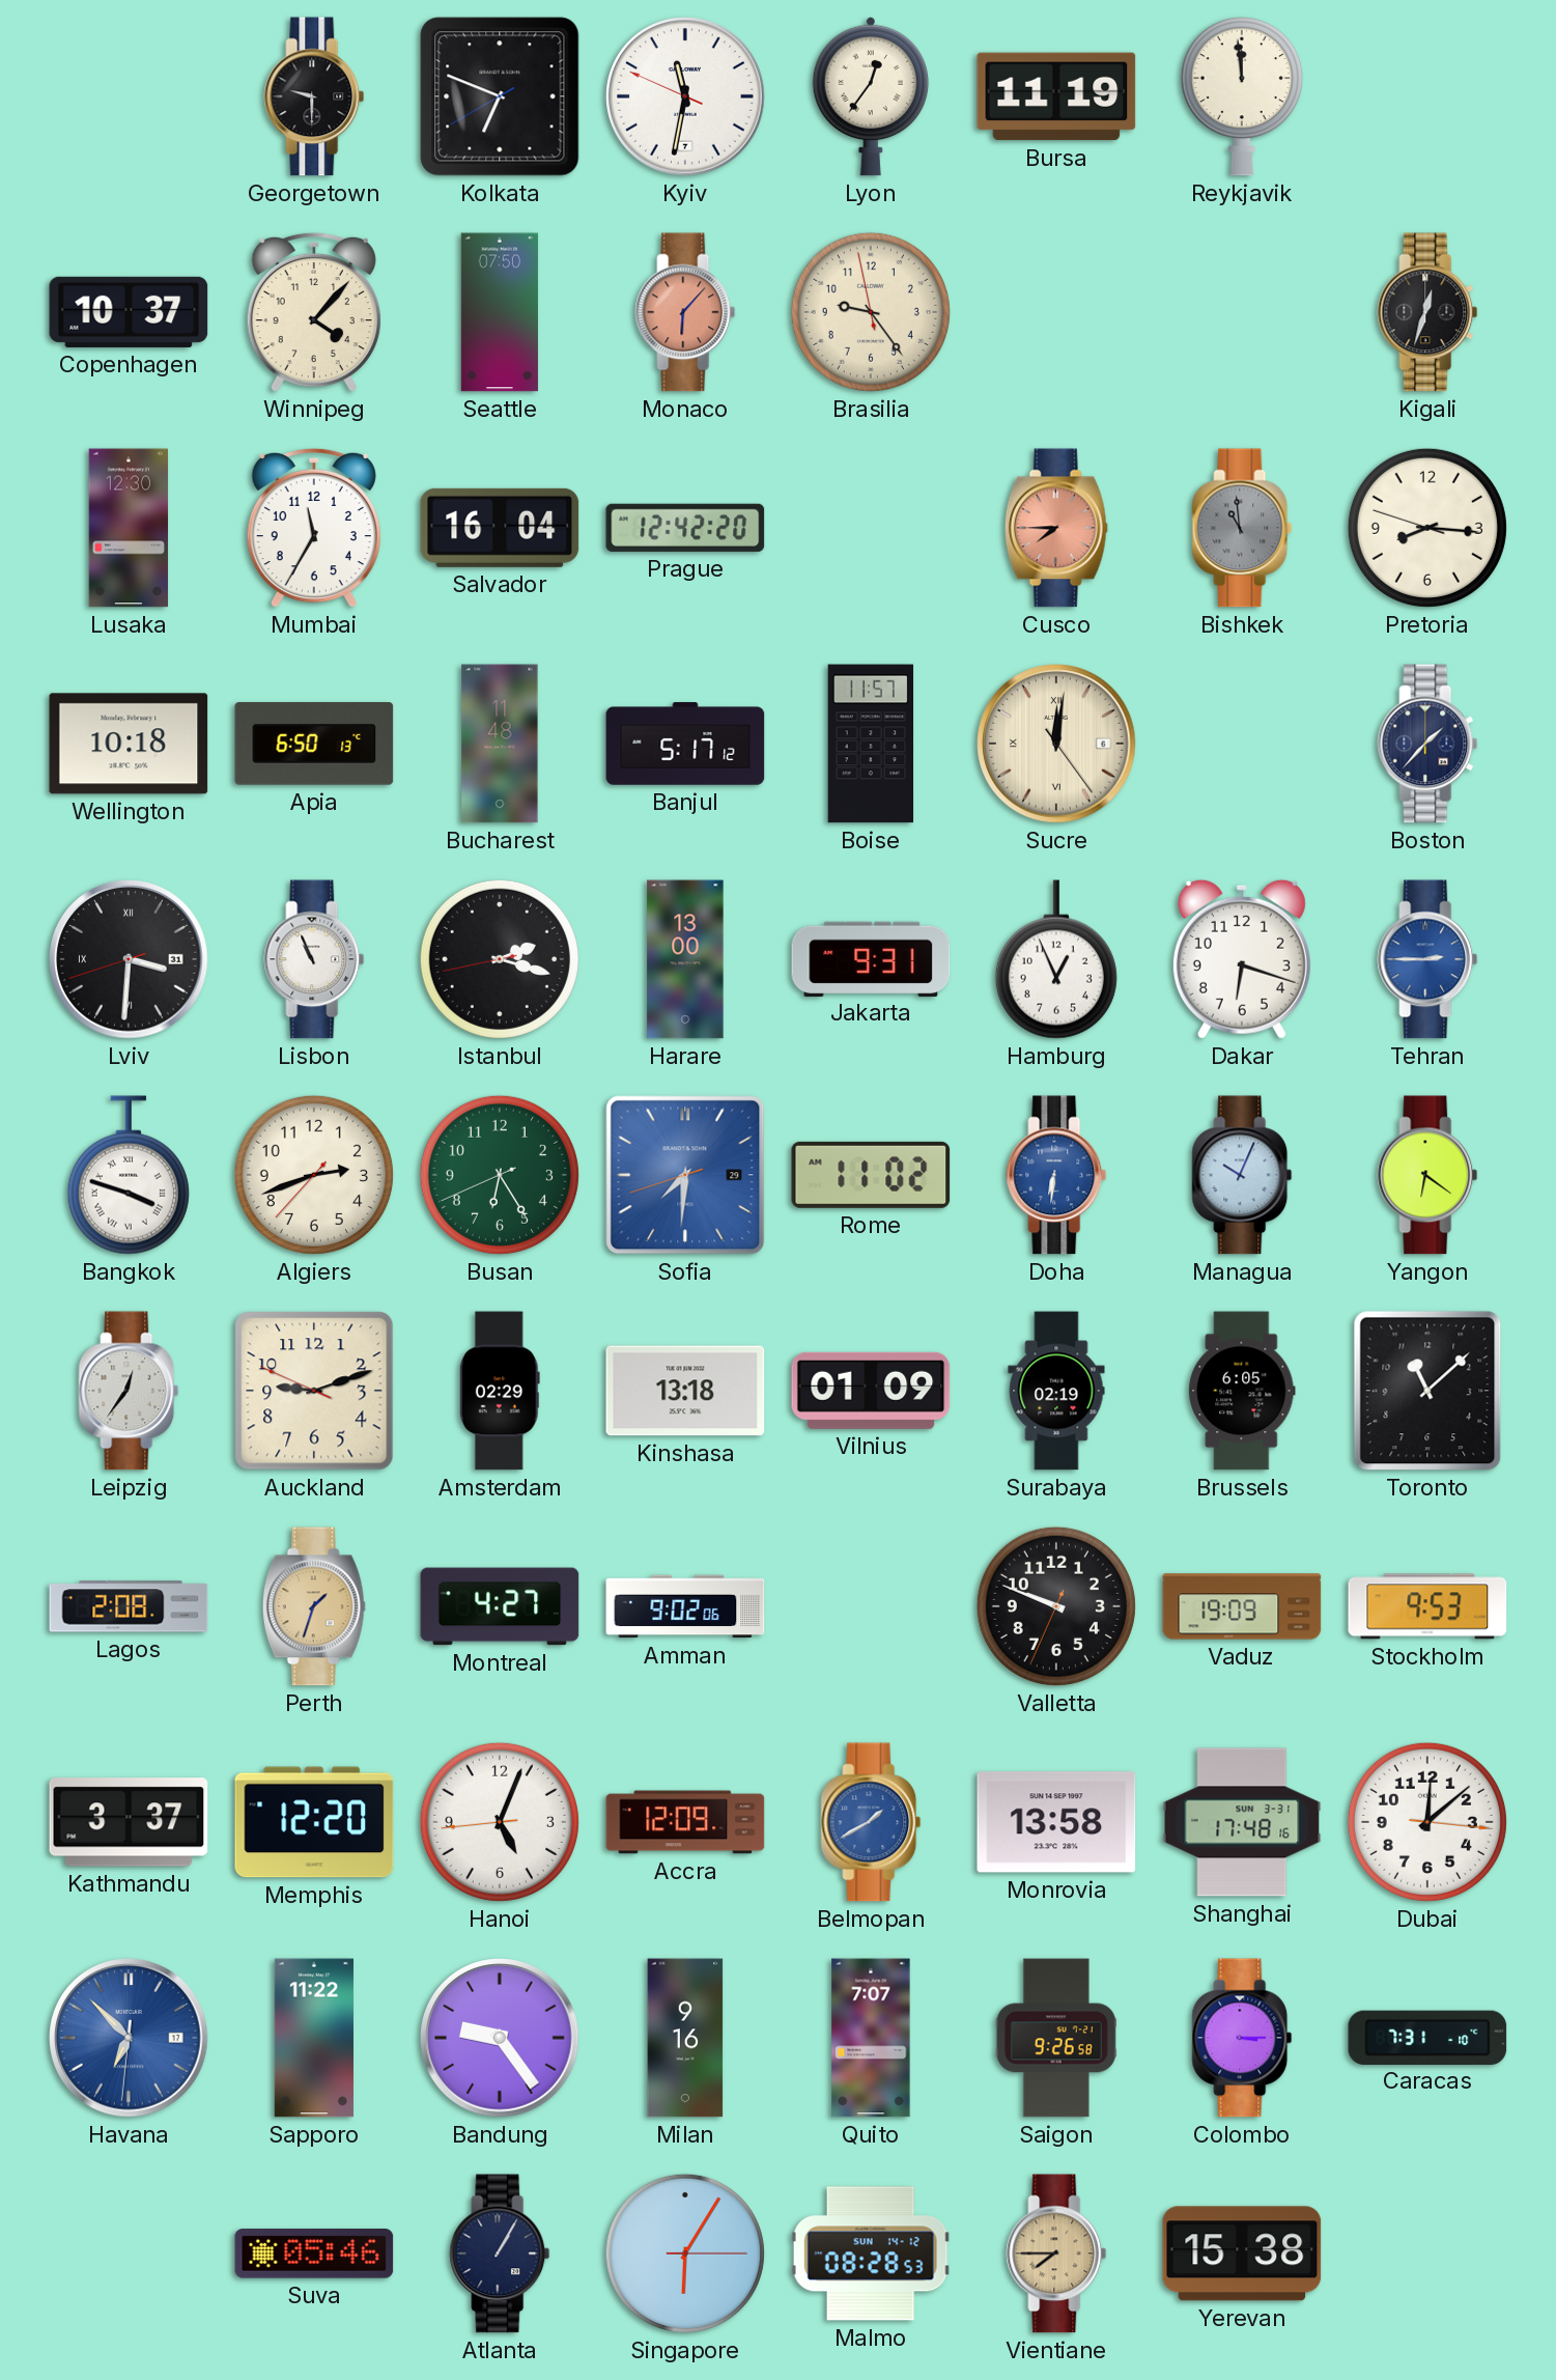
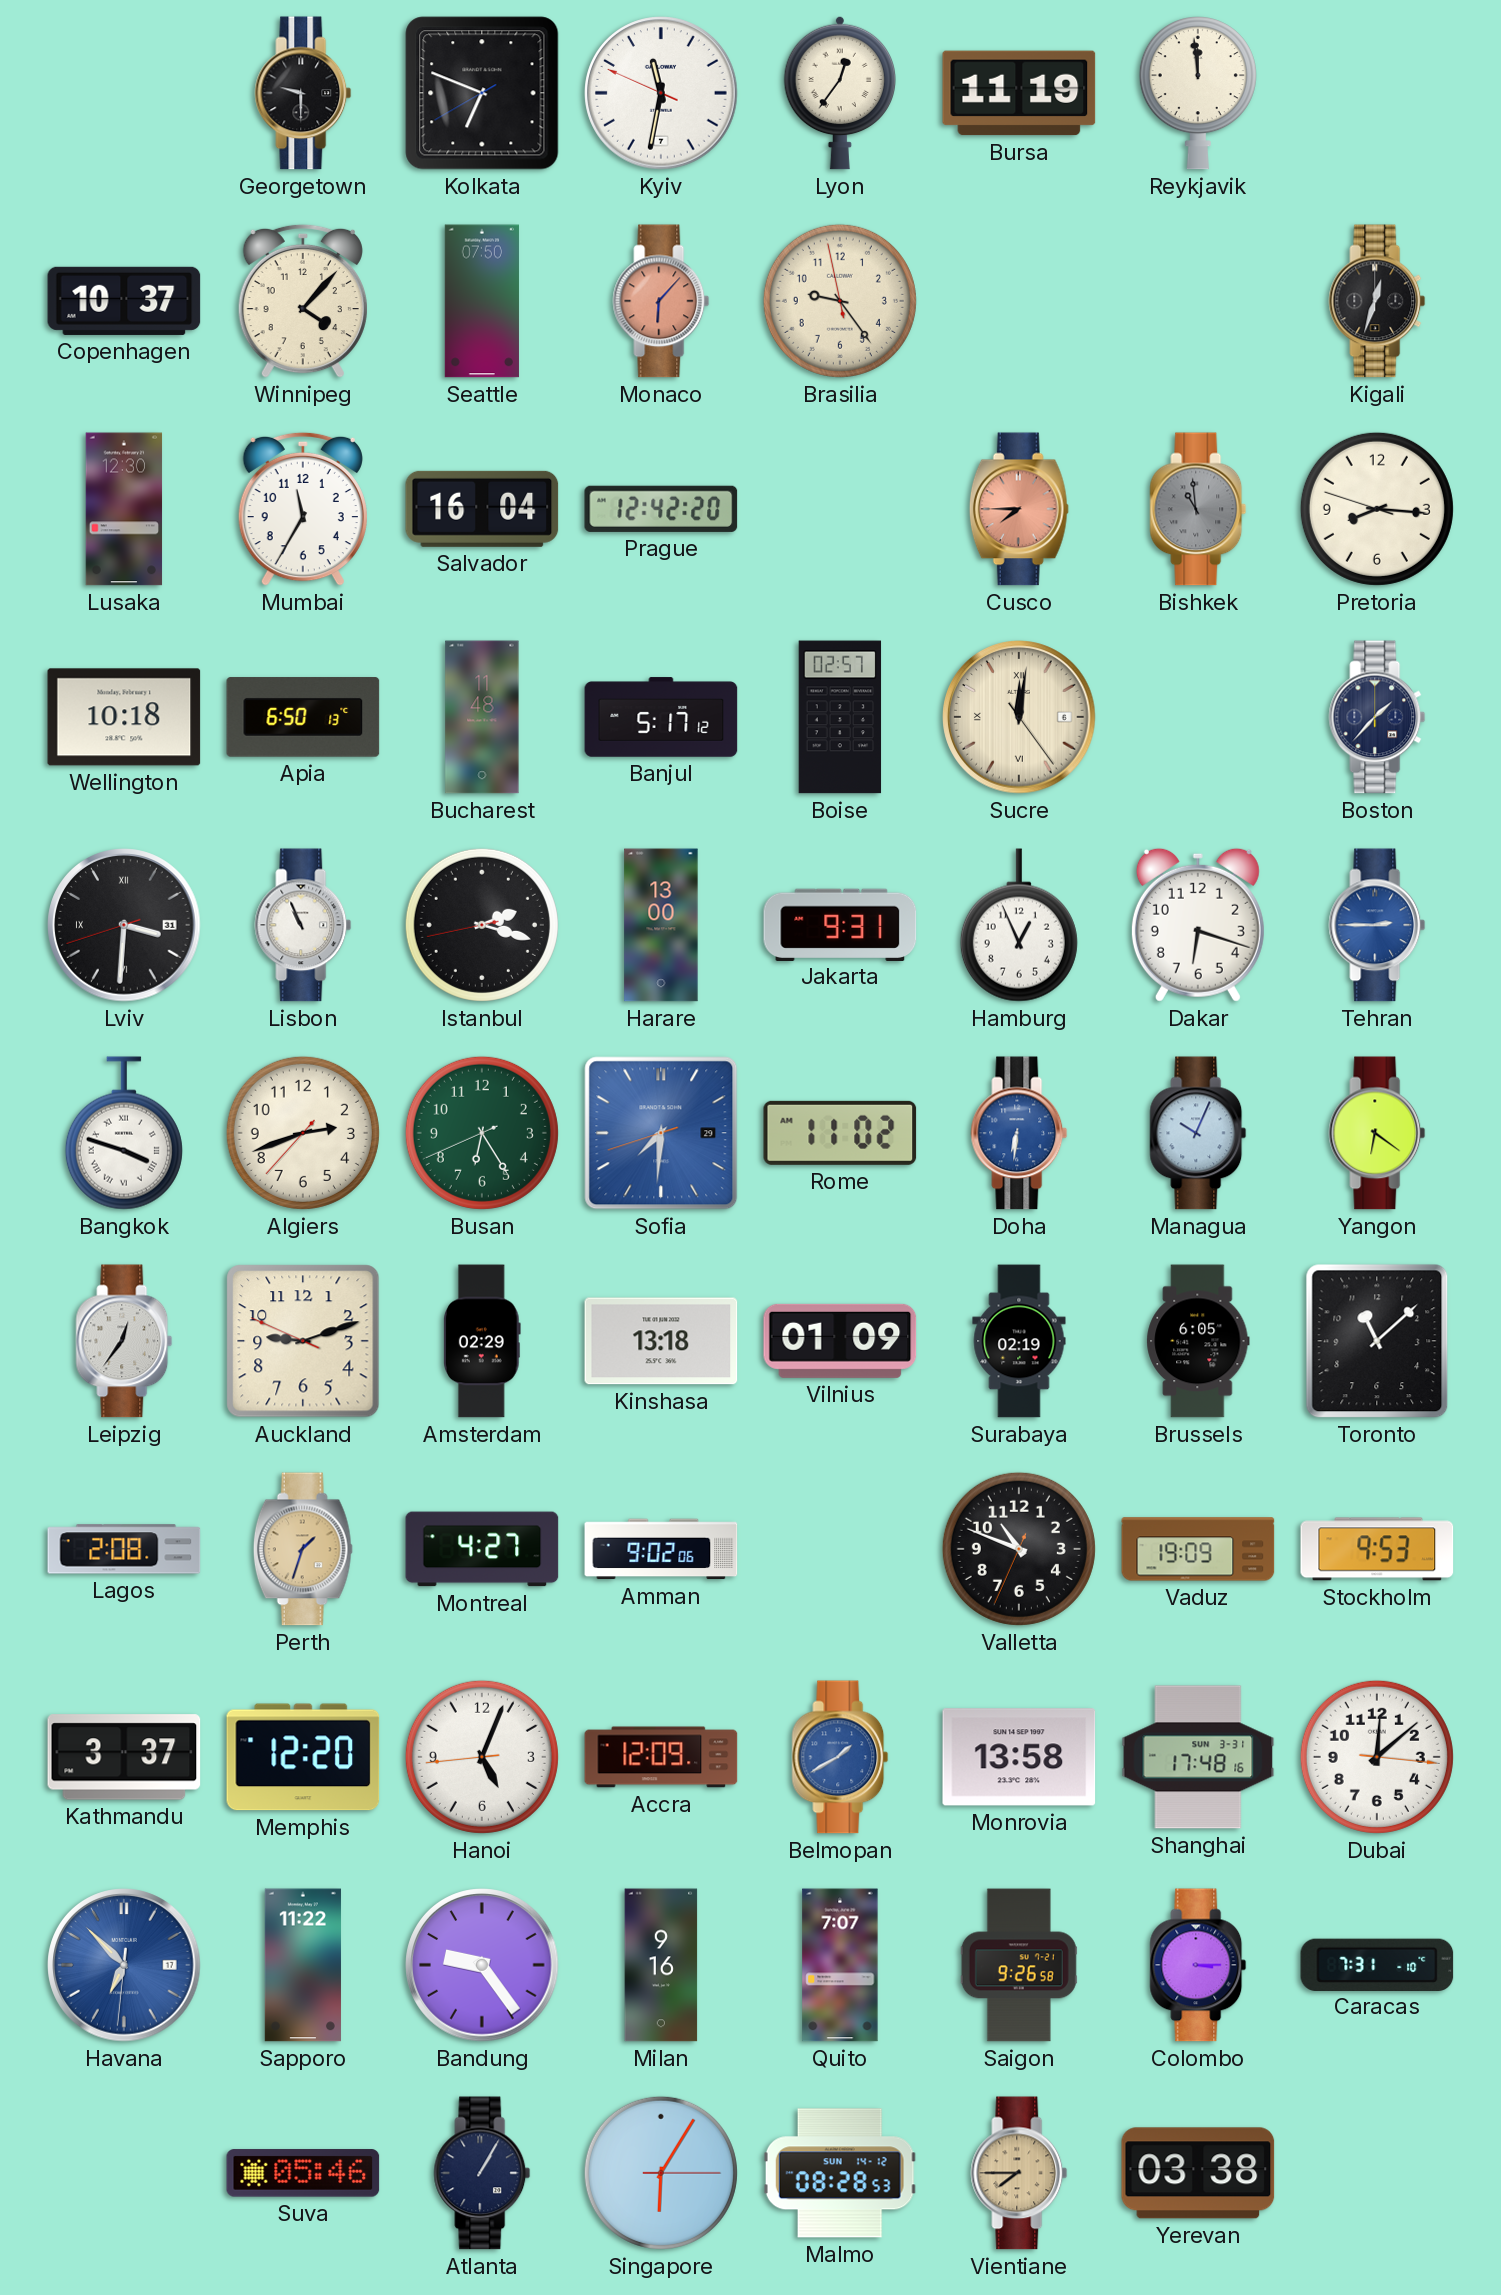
Boise: 11:57 -> 02:57 (840, 717)
Valletta: 9:48 -> 10:48 (1019, 1549)
Yerevan: 15:38 -> 03:38 (1198, 2173)
